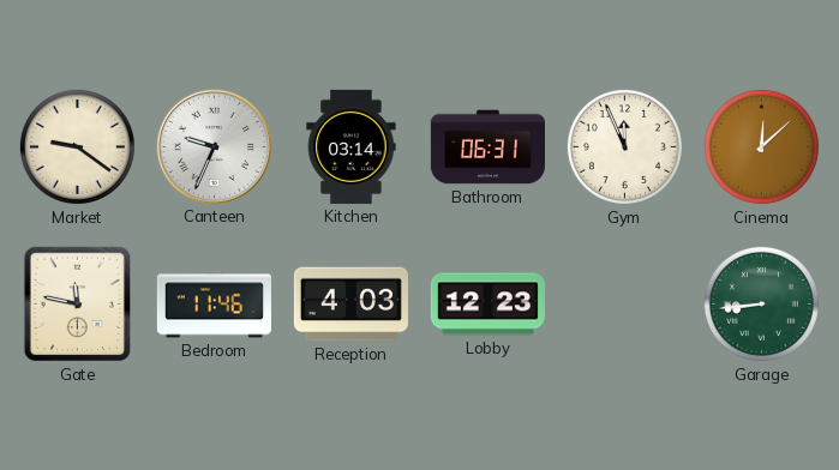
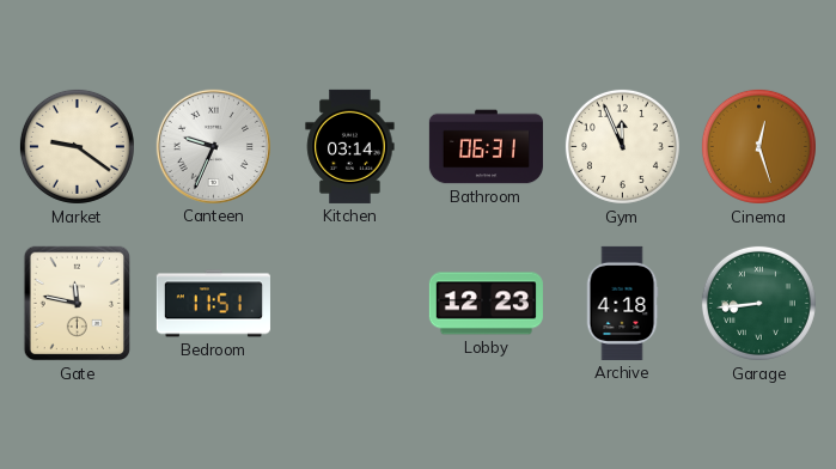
Cinema: 12:08 -> 12:27 (758, 146)
Bedroom: 11:46 -> 11:51 (213, 304)
Reception: 4:03 -> none (350, 305)
Archive: none -> 4:18 (622, 303)
